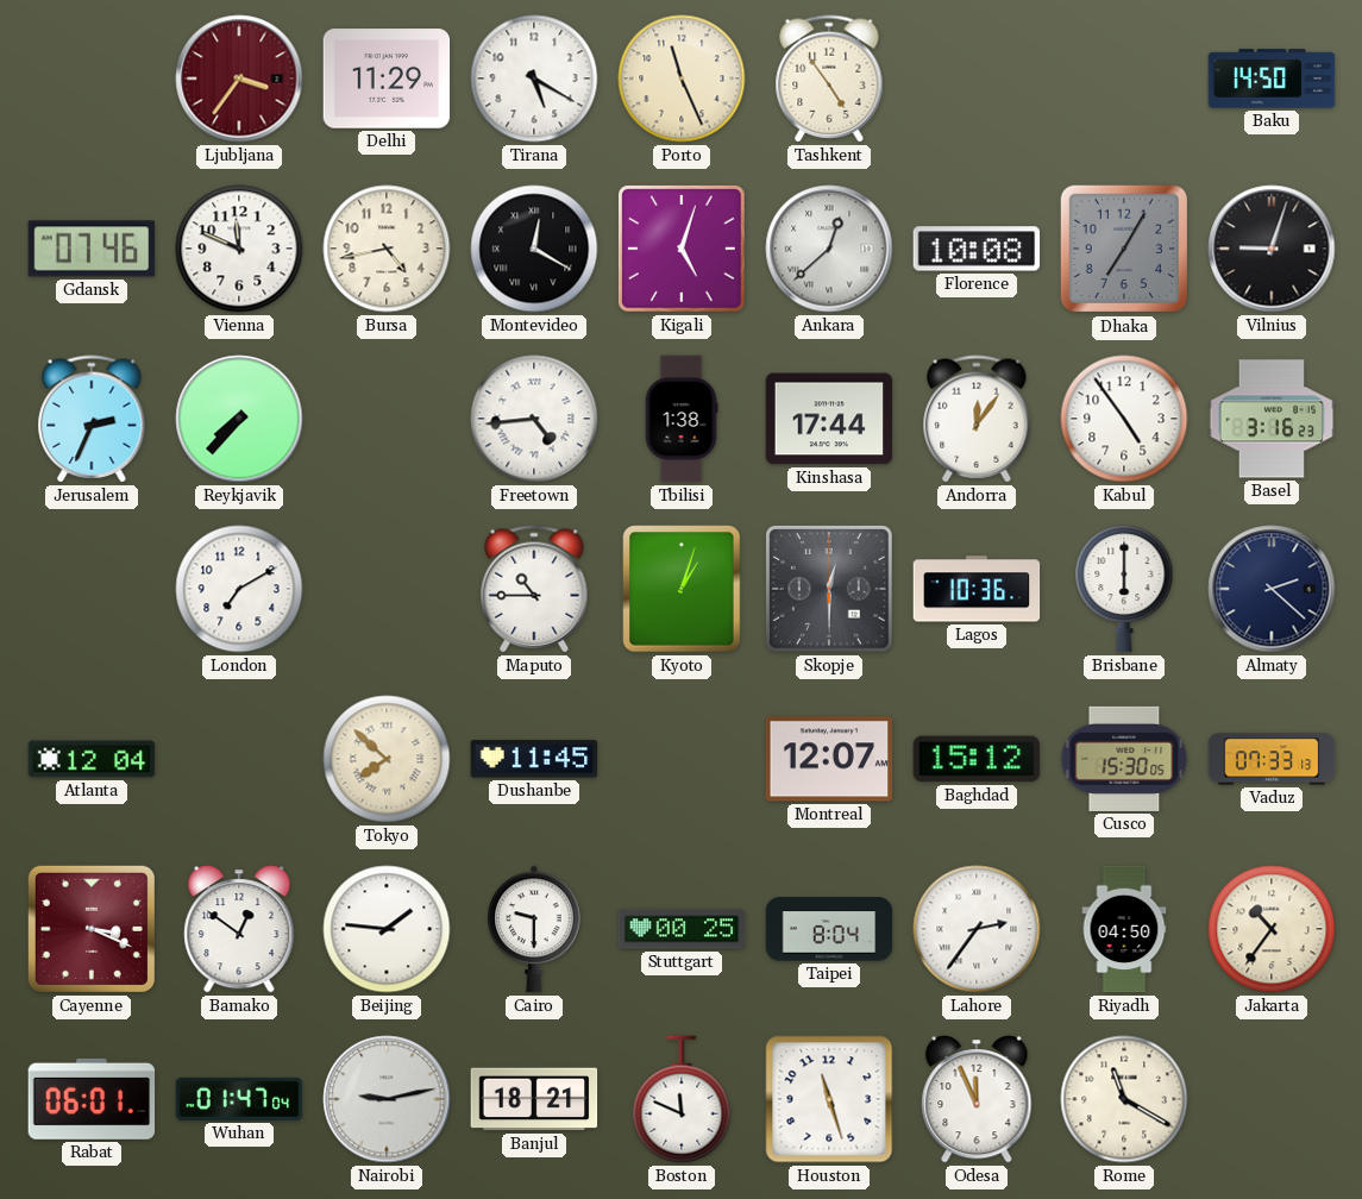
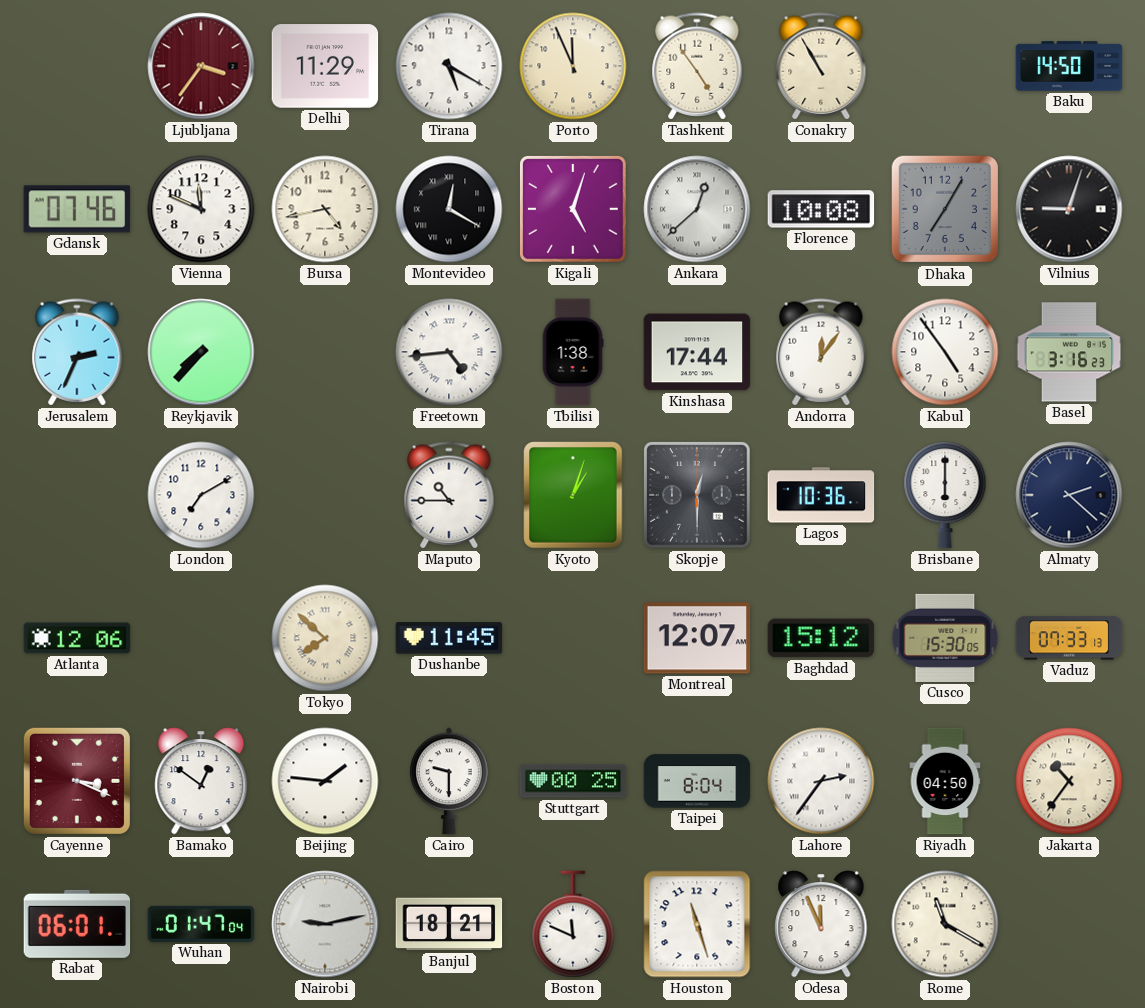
Porto: 11:26 -> 11:56 (573, 66)
Conakry: none -> 10:55 (821, 66)
Atlanta: 12:04 -> 12:06 (77, 638)
